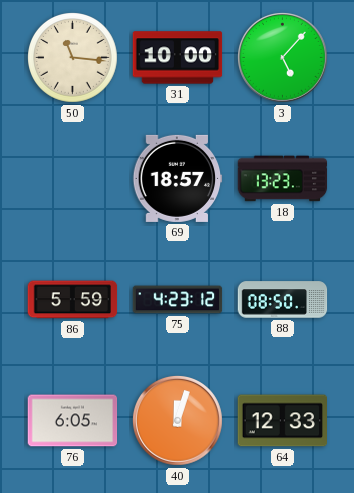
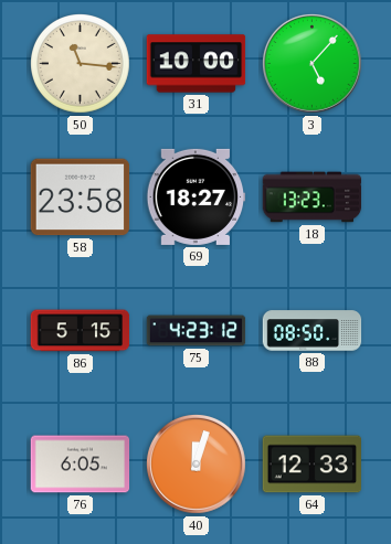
58: none -> 23:58 (81, 198)
69: 18:57 -> 18:27 (197, 196)
86: 5:59 -> 5:15 (81, 331)
